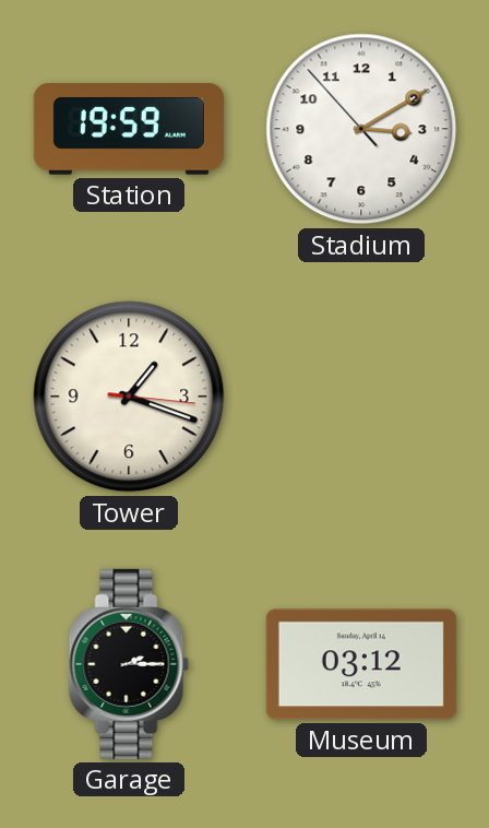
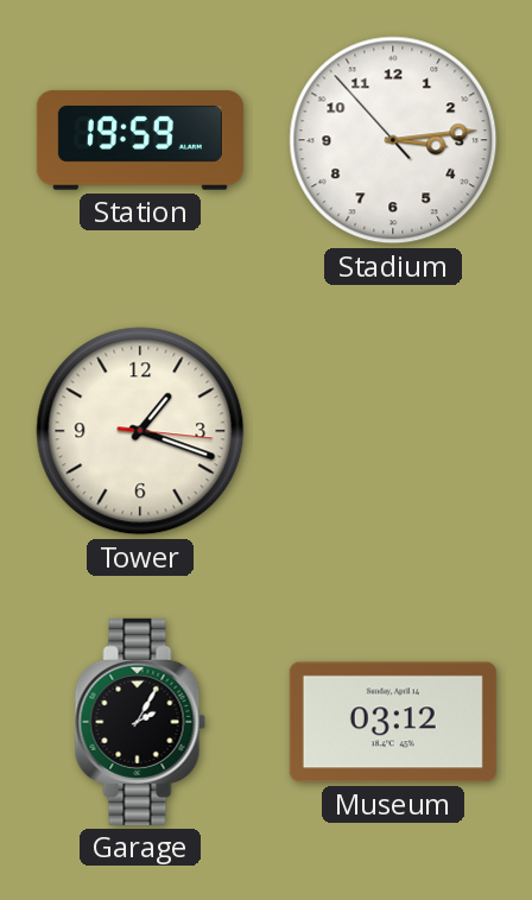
Stadium: 3:09 -> 3:13 (393, 140)
Garage: 2:15 -> 2:05 (140, 722)
